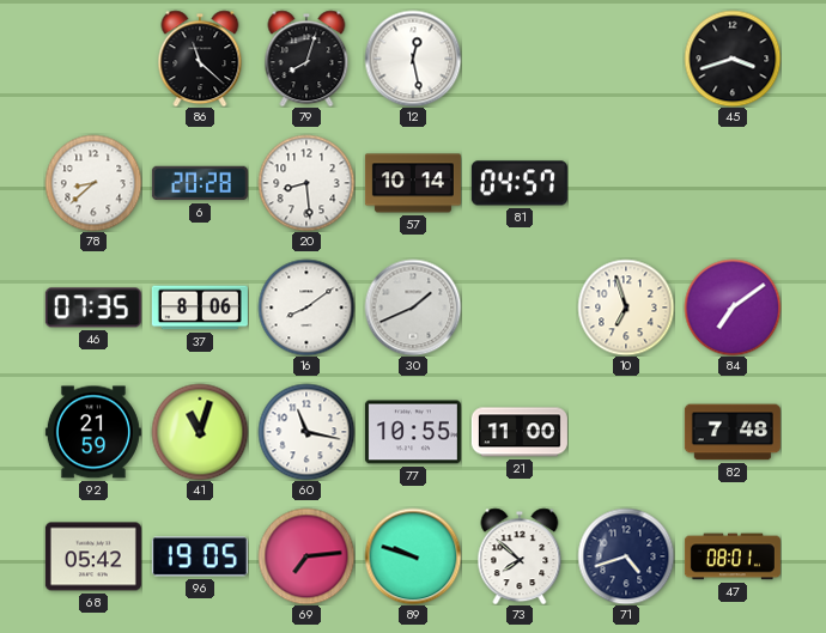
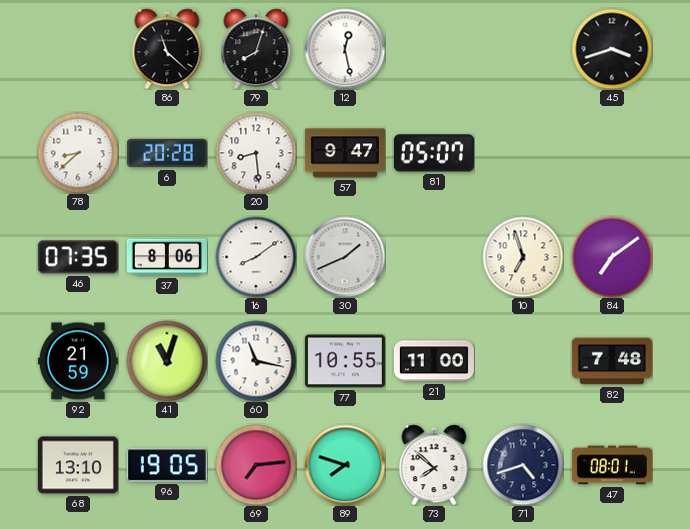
57: 10:14 -> 9:47 (345, 153)
81: 04:57 -> 05:07 (434, 153)
68: 05:42 -> 13:10 (78, 465)
89: 9:48 -> 7:48 (345, 465)
